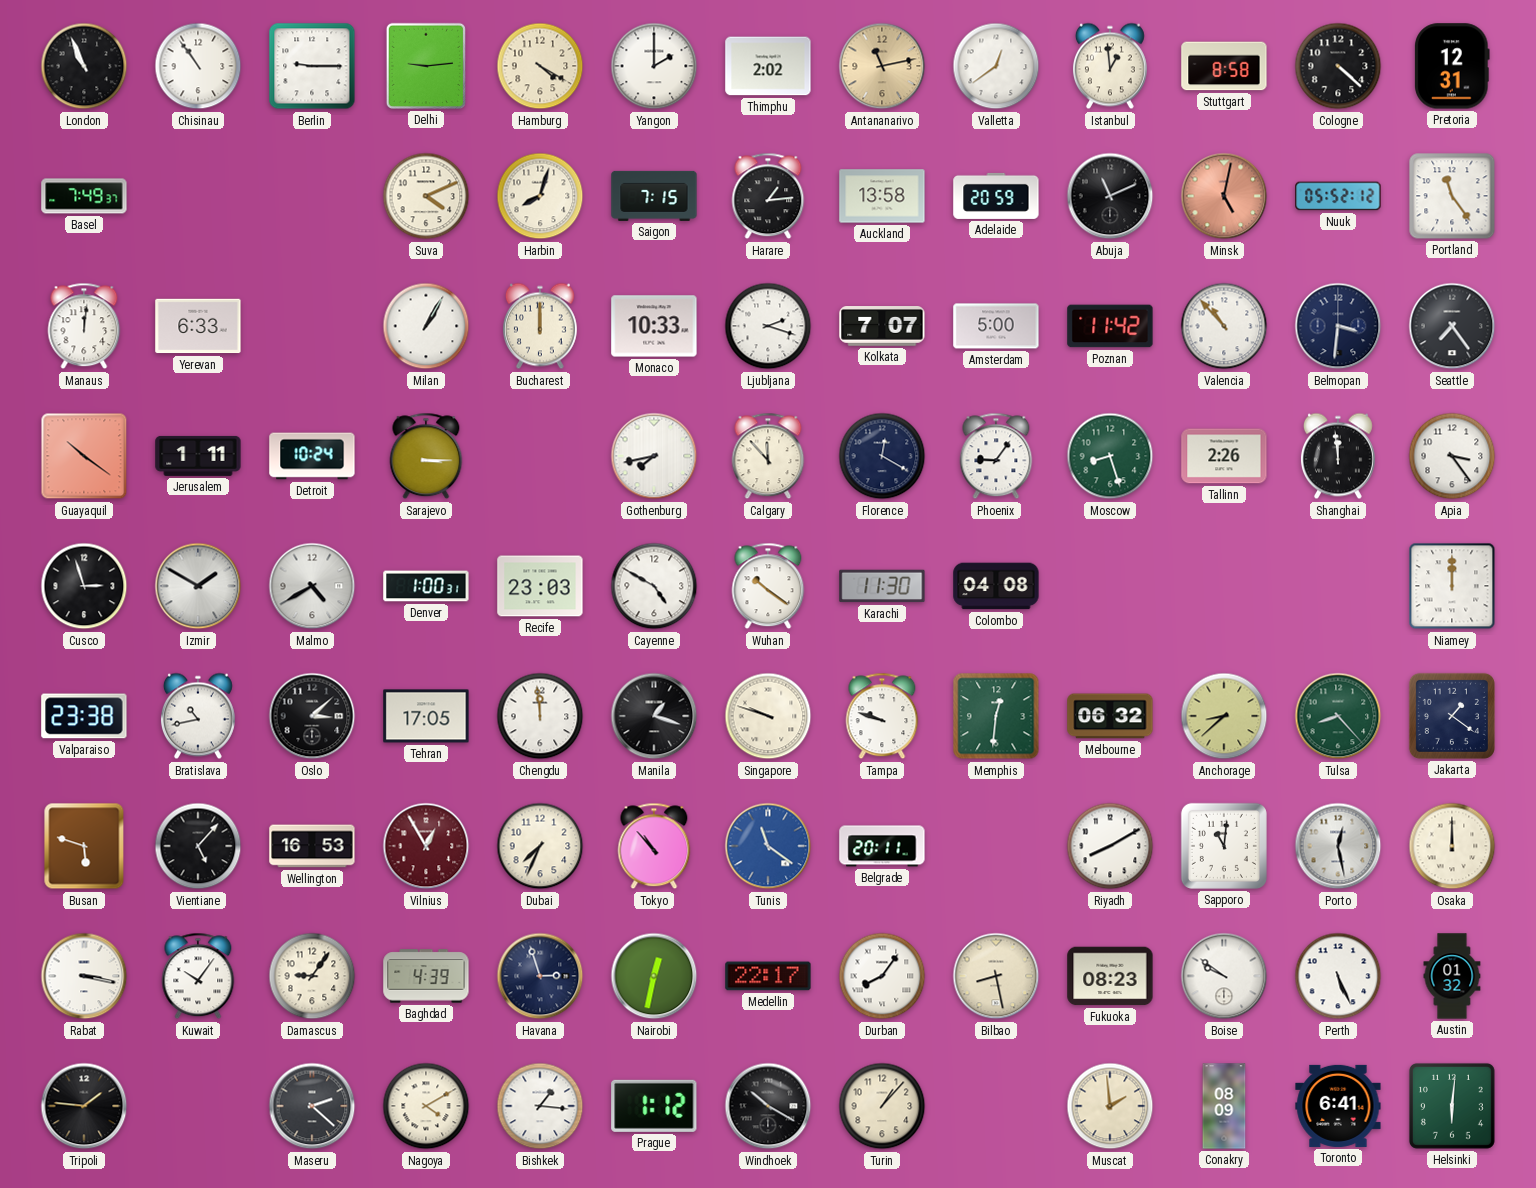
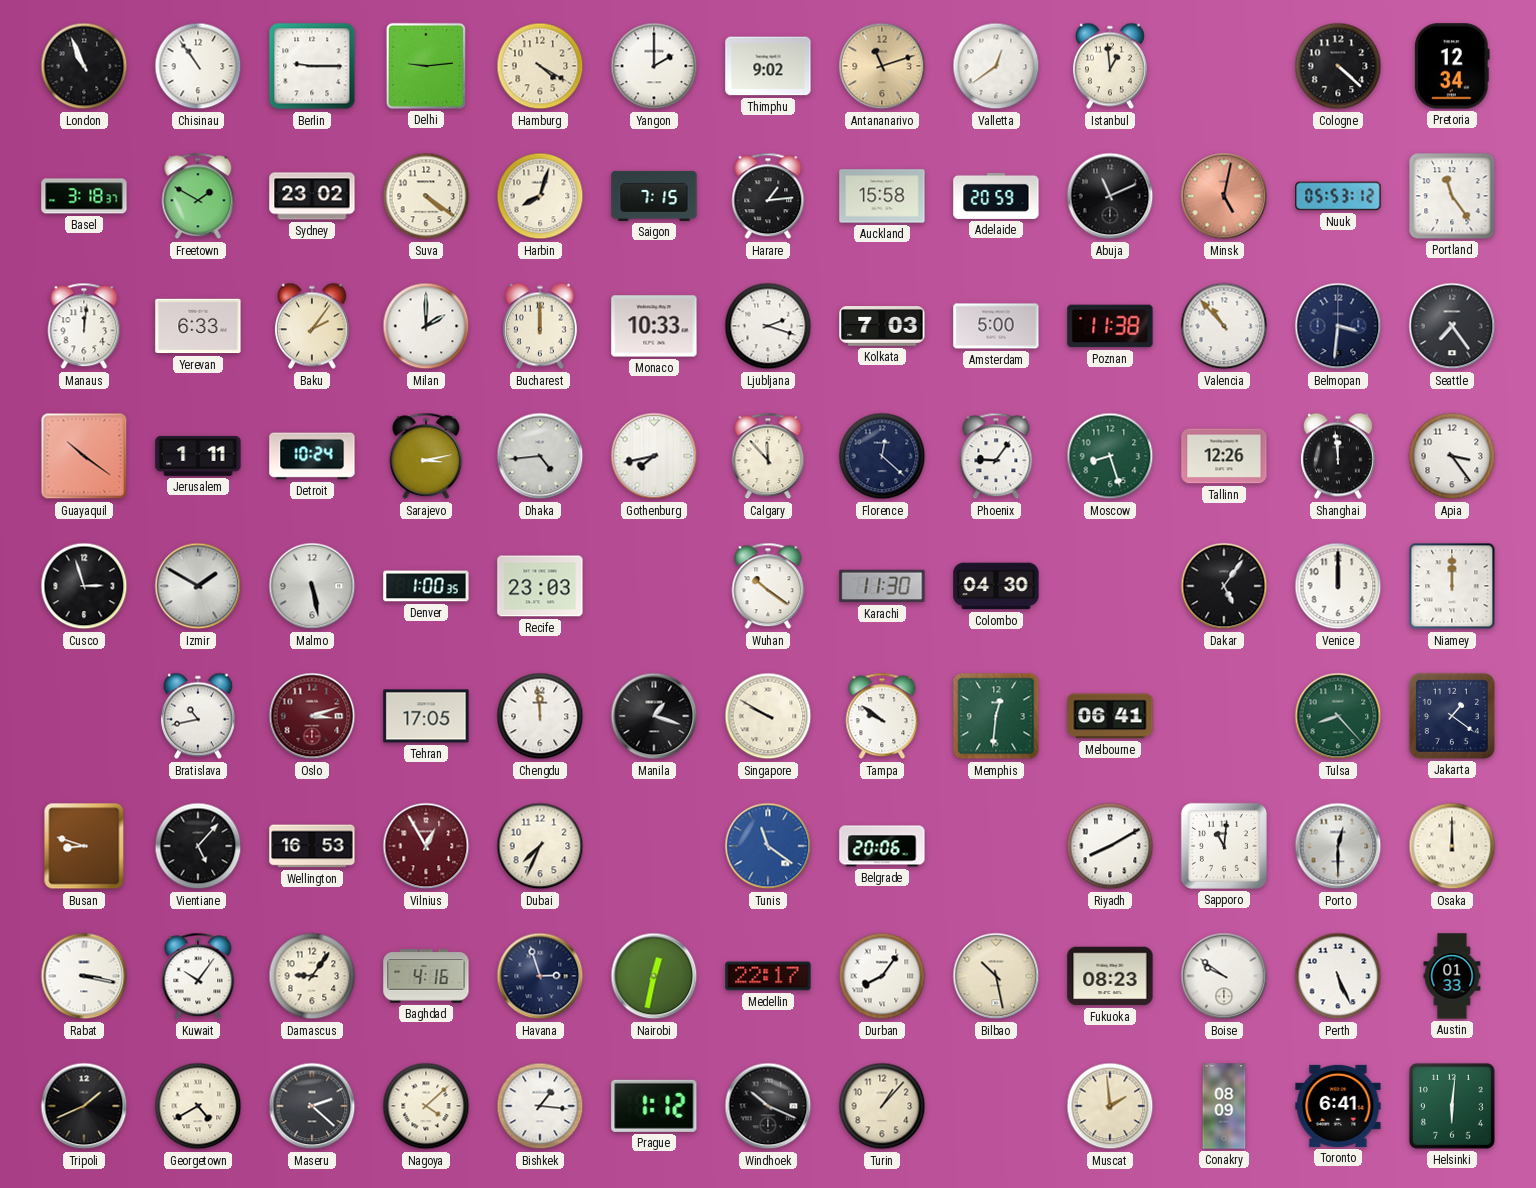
Thimphu: 2:02 -> 9:02 (768, 66)
Antananarivo: 11:13 -> 11:12 (882, 66)
Stuttgart: 8:58 -> none (1224, 66)
Pretoria: 12:31 -> 12:34 (1453, 66)
Basel: 7:49 -> 3:18 (84, 196)
Freetown: none -> 1:50 (198, 196)
Sydney: none -> 23:02 (312, 196)
Suva: 4:11 -> 4:21 (426, 196)
Auckland: 13:58 -> 15:58 (882, 196)
Nuuk: 05:52 -> 05:53 (1338, 196)
Baku: none -> 2:06 (312, 326)
Milan: 1:05 -> 2:00 (426, 326)
Kolkata: 7:07 -> 7:03 (882, 326)
Poznan: 11:42 -> 11:38 (1110, 326)
Sarajevo: 3:15 -> 3:13 (426, 456)
Dhaka: none -> 4:44 (540, 456)
Florence: 12:20 -> 12:22 (882, 456)
Tallinn: 2:26 -> 12:26 (1224, 456)
Malmo: 4:40 -> 5:28 (312, 586)
Denver: 1:00:31 -> 1:00:35 (426, 586)
Cayenne: 4:50 -> none (654, 586)
Colombo: 04:08 -> 04:30 (996, 586)
Dakar: none -> 5:06 (1224, 586)
Venice: none -> 12:00 (1338, 586)
Valparaiso: 23:38 -> none (84, 716)
Oslo: 3:08 -> 3:12 (312, 716)
Oslo dial: black -> burgundy (312, 716)
Singapore: 9:48 -> 9:50 (768, 716)
Tampa: 9:48 -> 9:51 (882, 716)
Melbourne: 06:32 -> 06:41 (1110, 716)
Anchorage: 8:38 -> none (1224, 716)
Busan: 5:48 -> 8:48 (84, 846)
Tokyo: 10:53 -> none (654, 846)
Belgrade: 20:11 -> 20:06 (882, 846)
Porto: 12:28 -> 12:30 (1338, 846)
Baghdad: 4:39 -> 4:16 (426, 976)
Bilbao: 8:28 -> 10:28 (996, 976)
Austin: 01:32 -> 01:33 (1452, 976)
Tripoli: 1:46 -> 1:41 (84, 1106)
Georgetown: none -> 4:40 (198, 1106)
Nagoya: 4:10 -> 4:08 (426, 1106)
Windhoek: 10:20 -> 10:19 (768, 1106)
